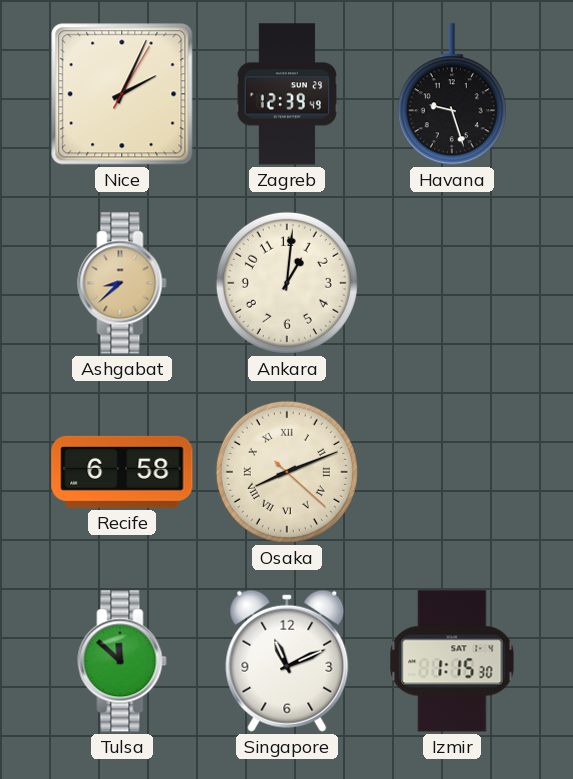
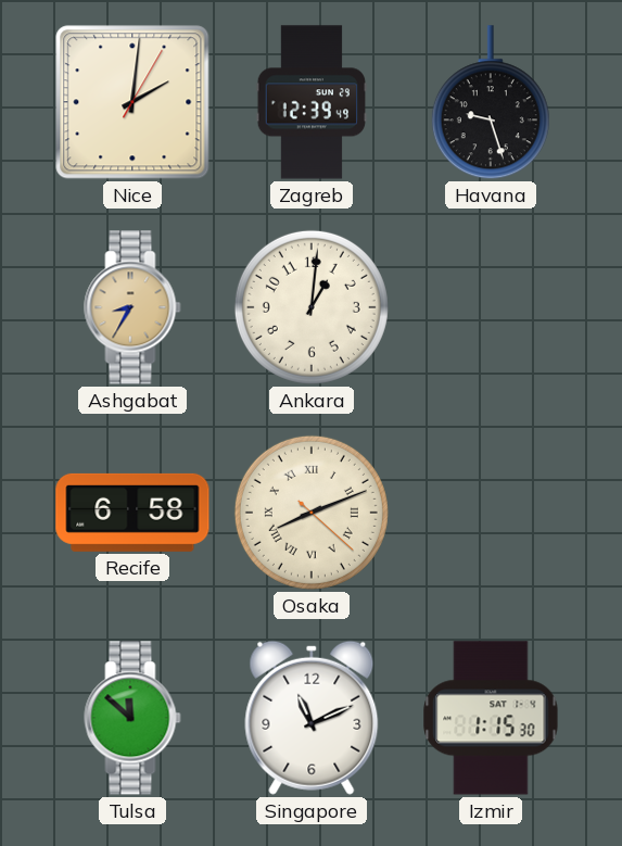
Nice: 2:04 -> 2:01 (132, 102)
Ashgabat: 8:38 -> 8:35 (132, 307)
